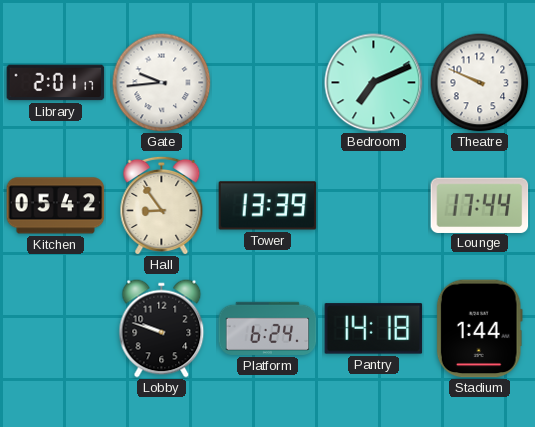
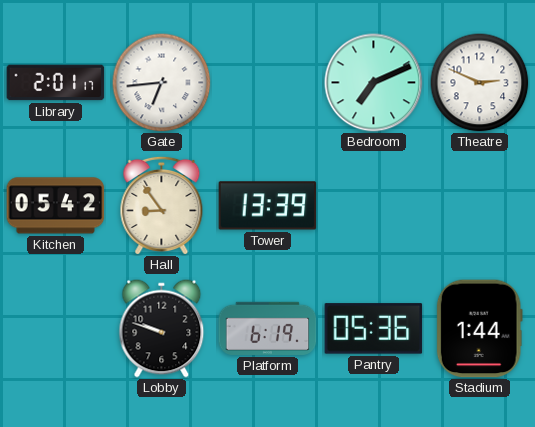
Gate: 9:44 -> 6:44 (162, 83)
Theatre: 9:49 -> 2:49 (480, 83)
Lounge: 17:44 -> none (480, 205)
Platform: 6:24 -> 6:19 (268, 328)
Pantry: 14:18 -> 05:36 (374, 329)
